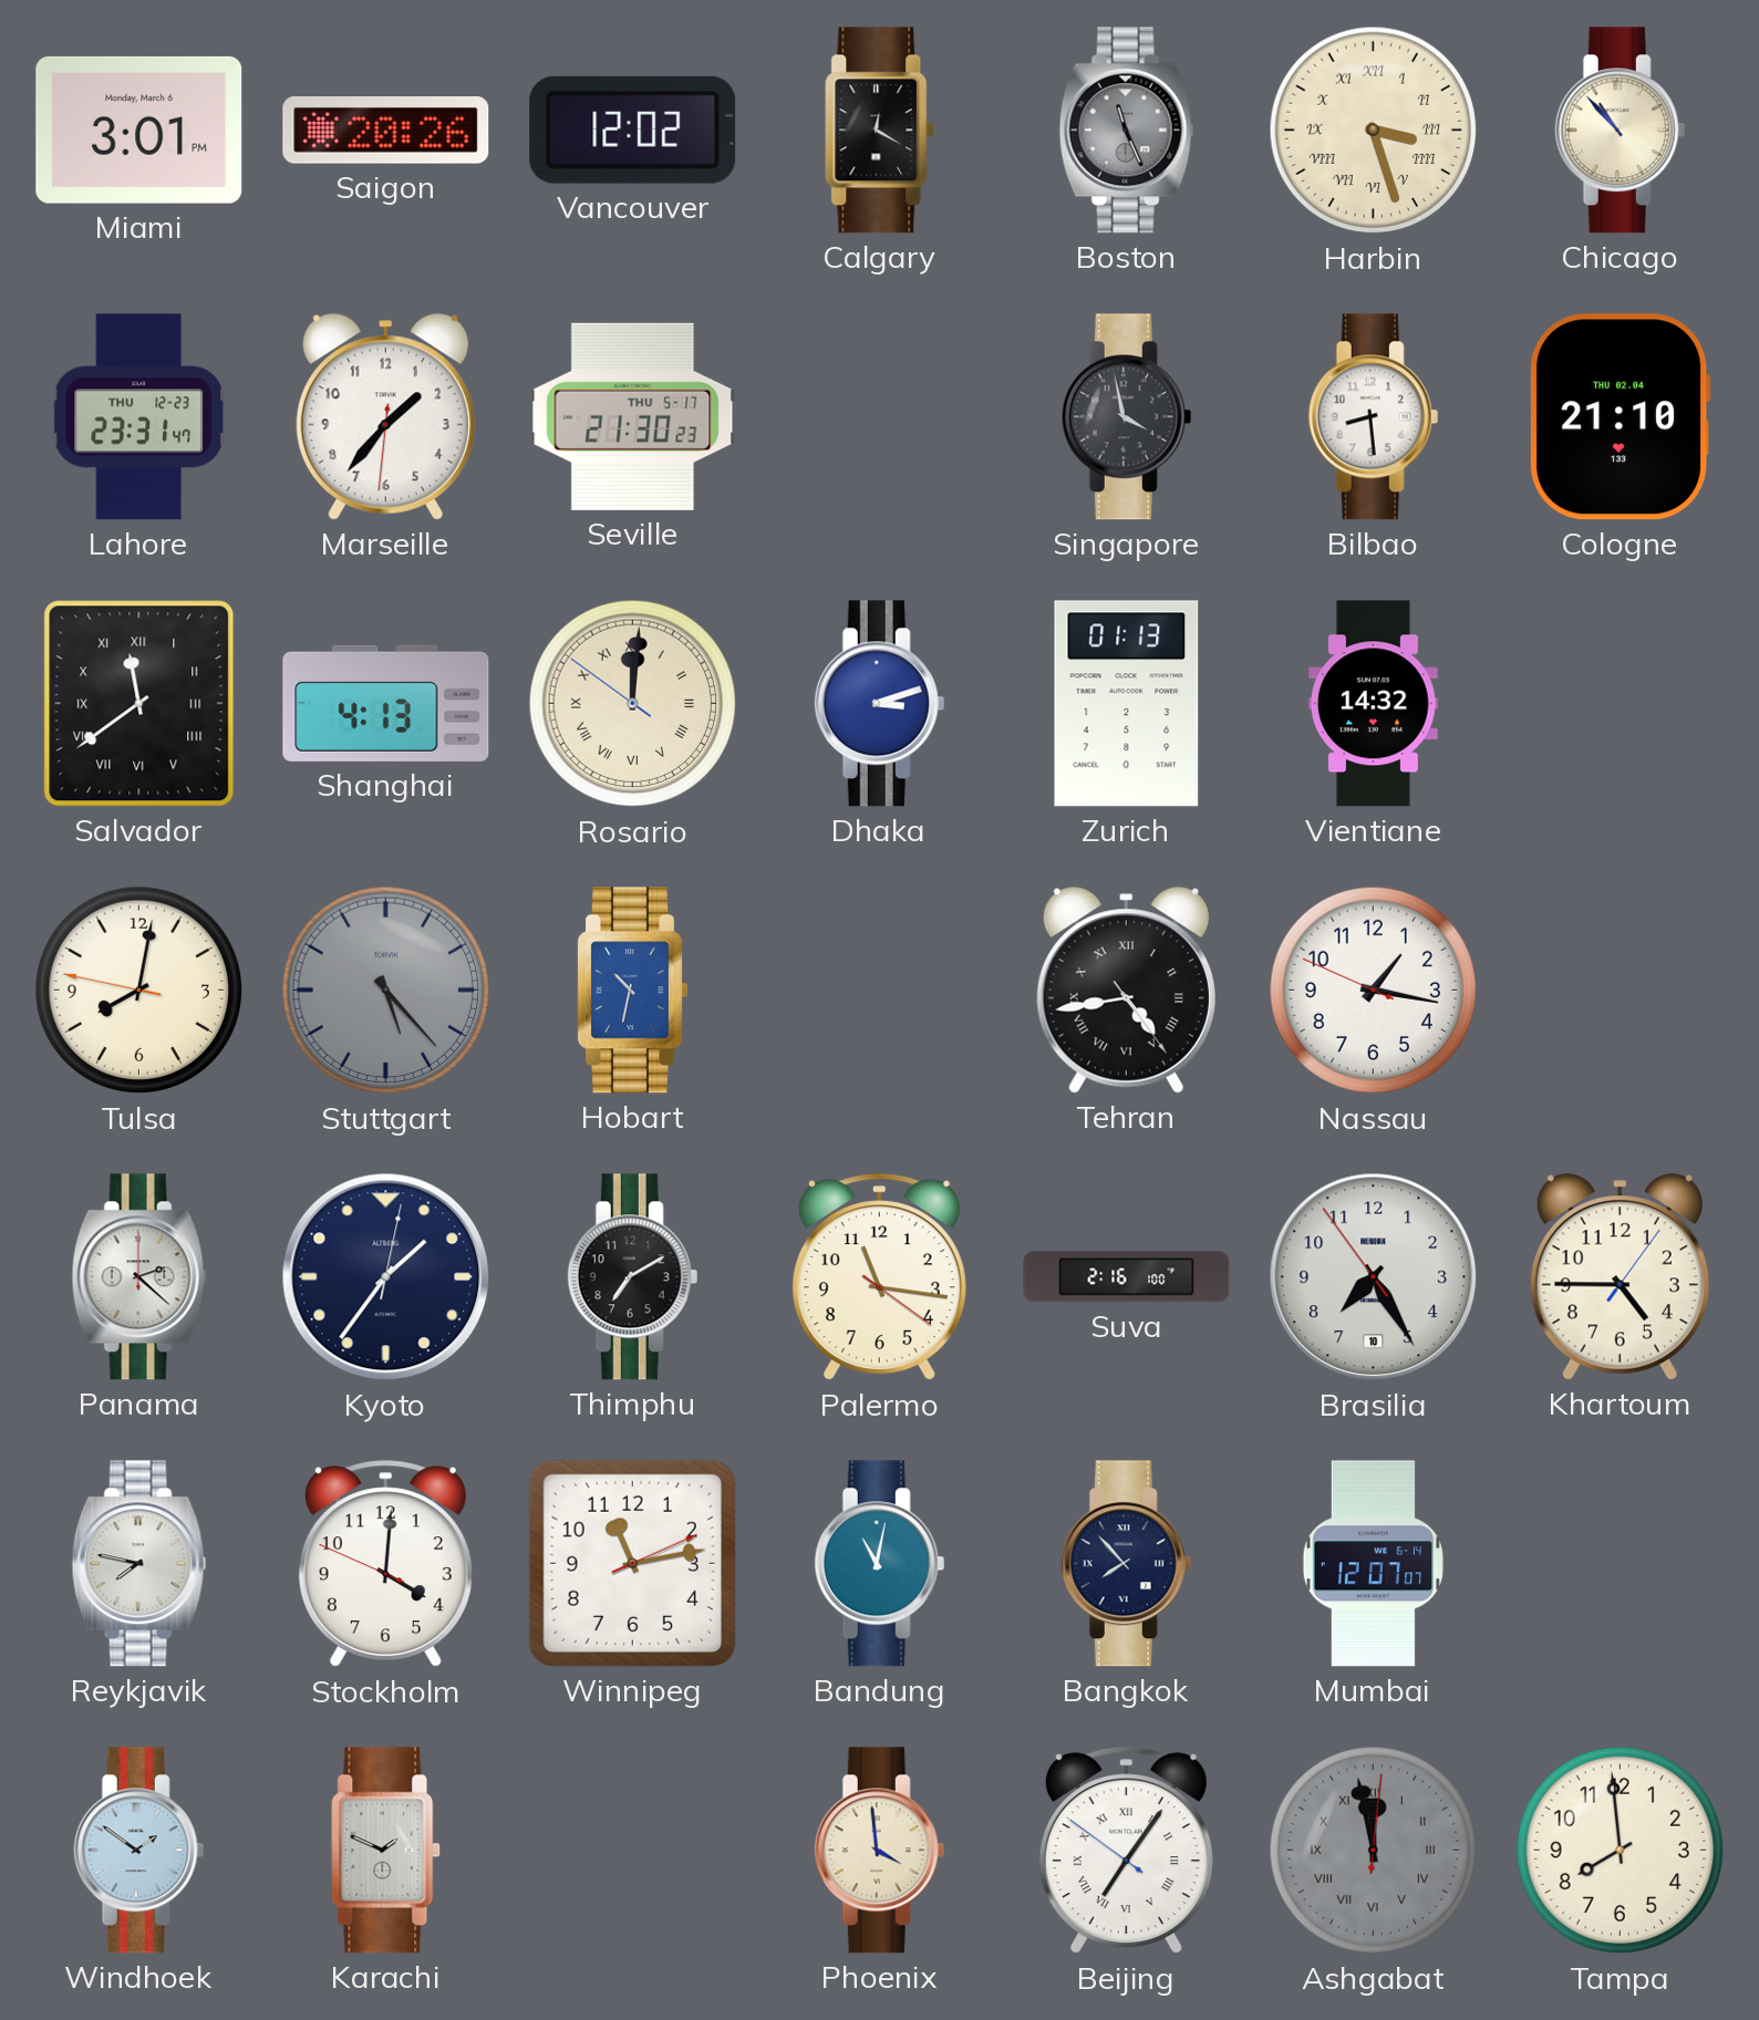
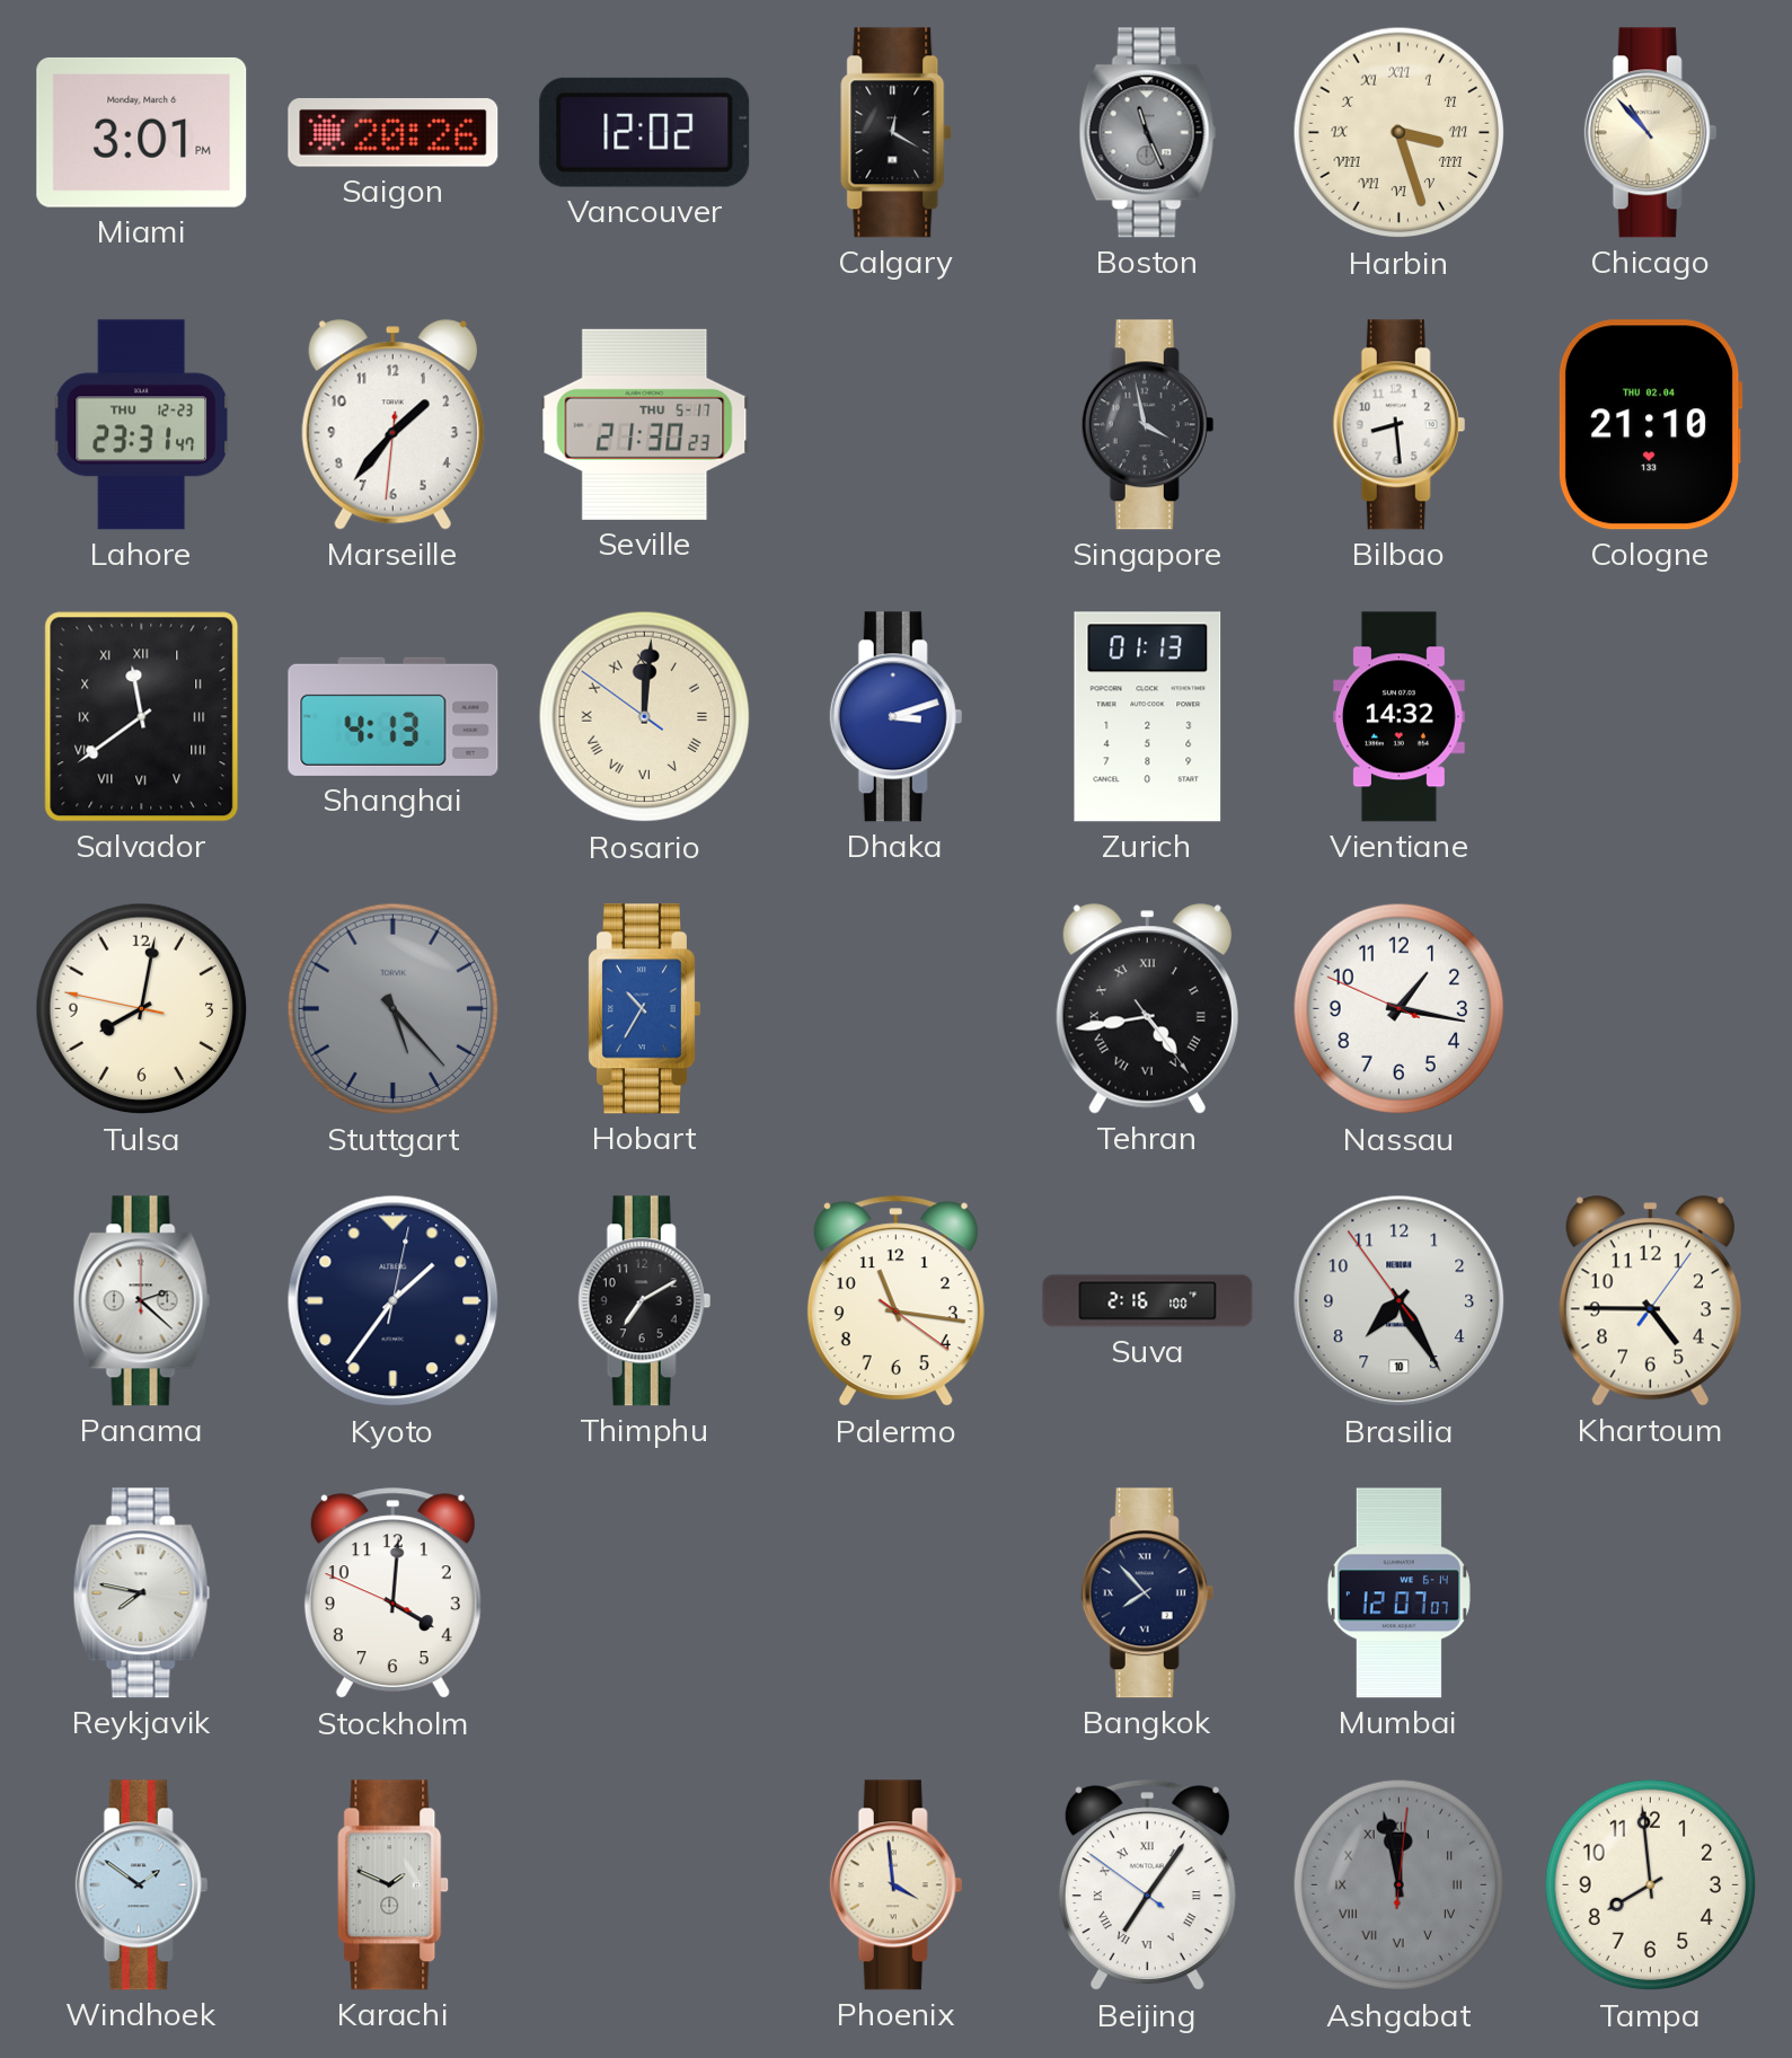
Hobart: 10:32 -> 10:35 (644, 1009)
Winnipeg: 11:13 -> none (632, 1563)
Bandung: 11:02 -> none (880, 1564)
